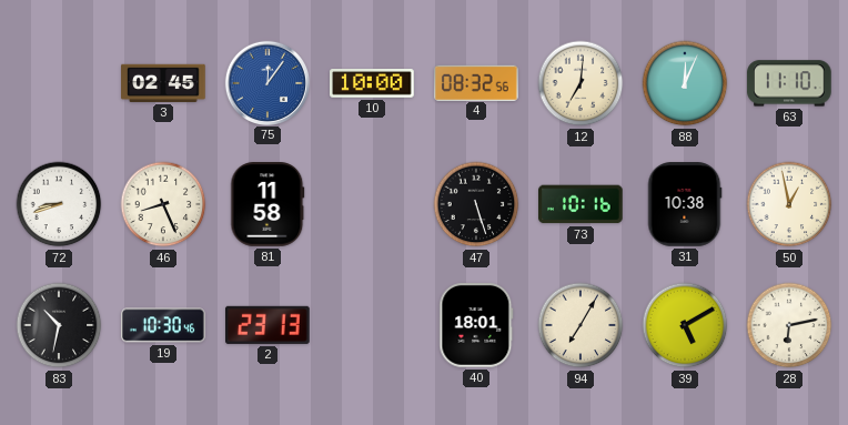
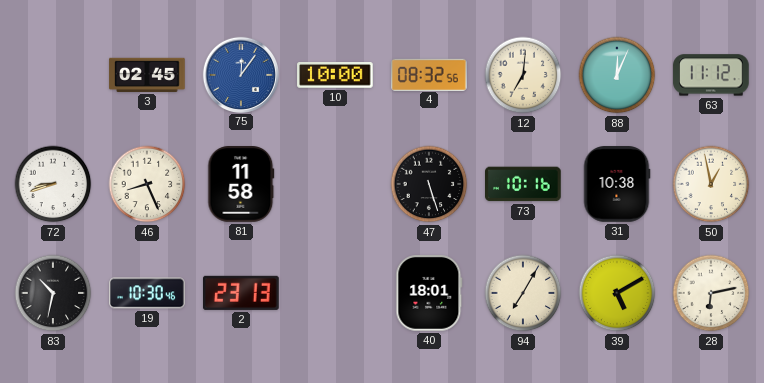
63: 11:10 -> 11:12 (711, 75)
